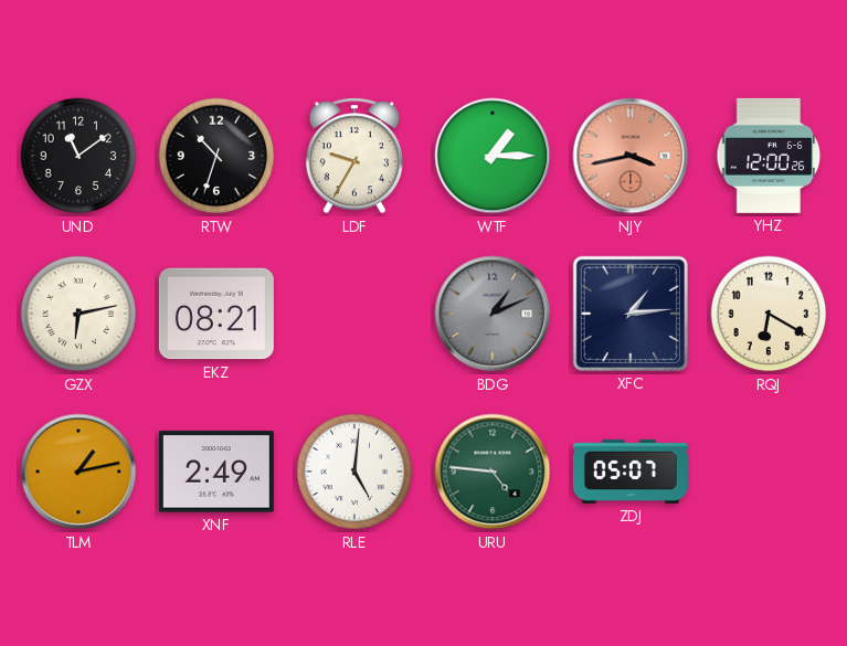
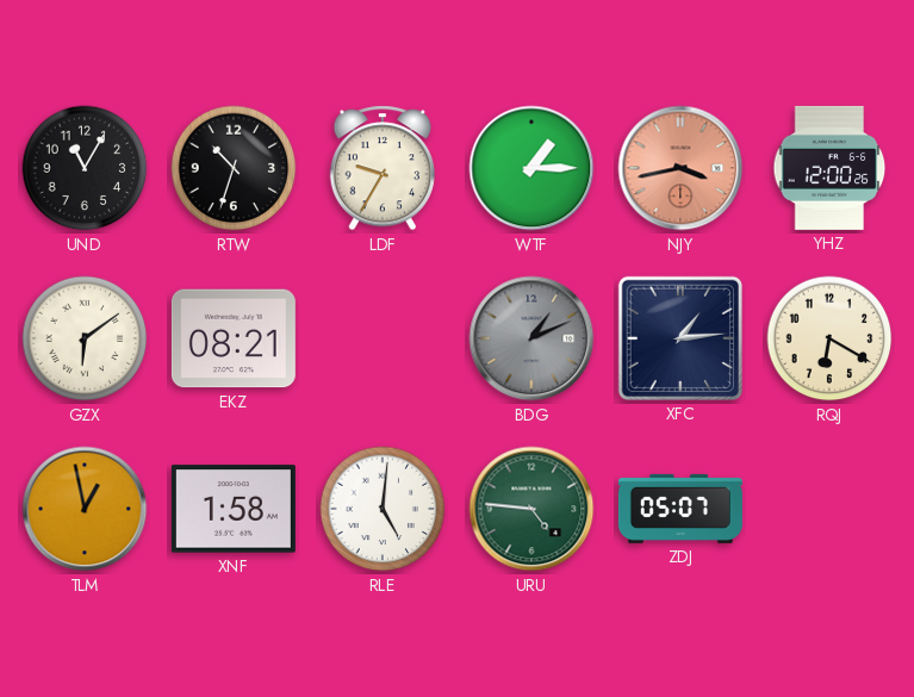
UND: 11:09 -> 11:05 (85, 168)
GZX: 6:13 -> 6:09 (85, 338)
TLM: 1:13 -> 12:58 (85, 509)
XNF: 2:49 -> 1:58 (234, 509)
